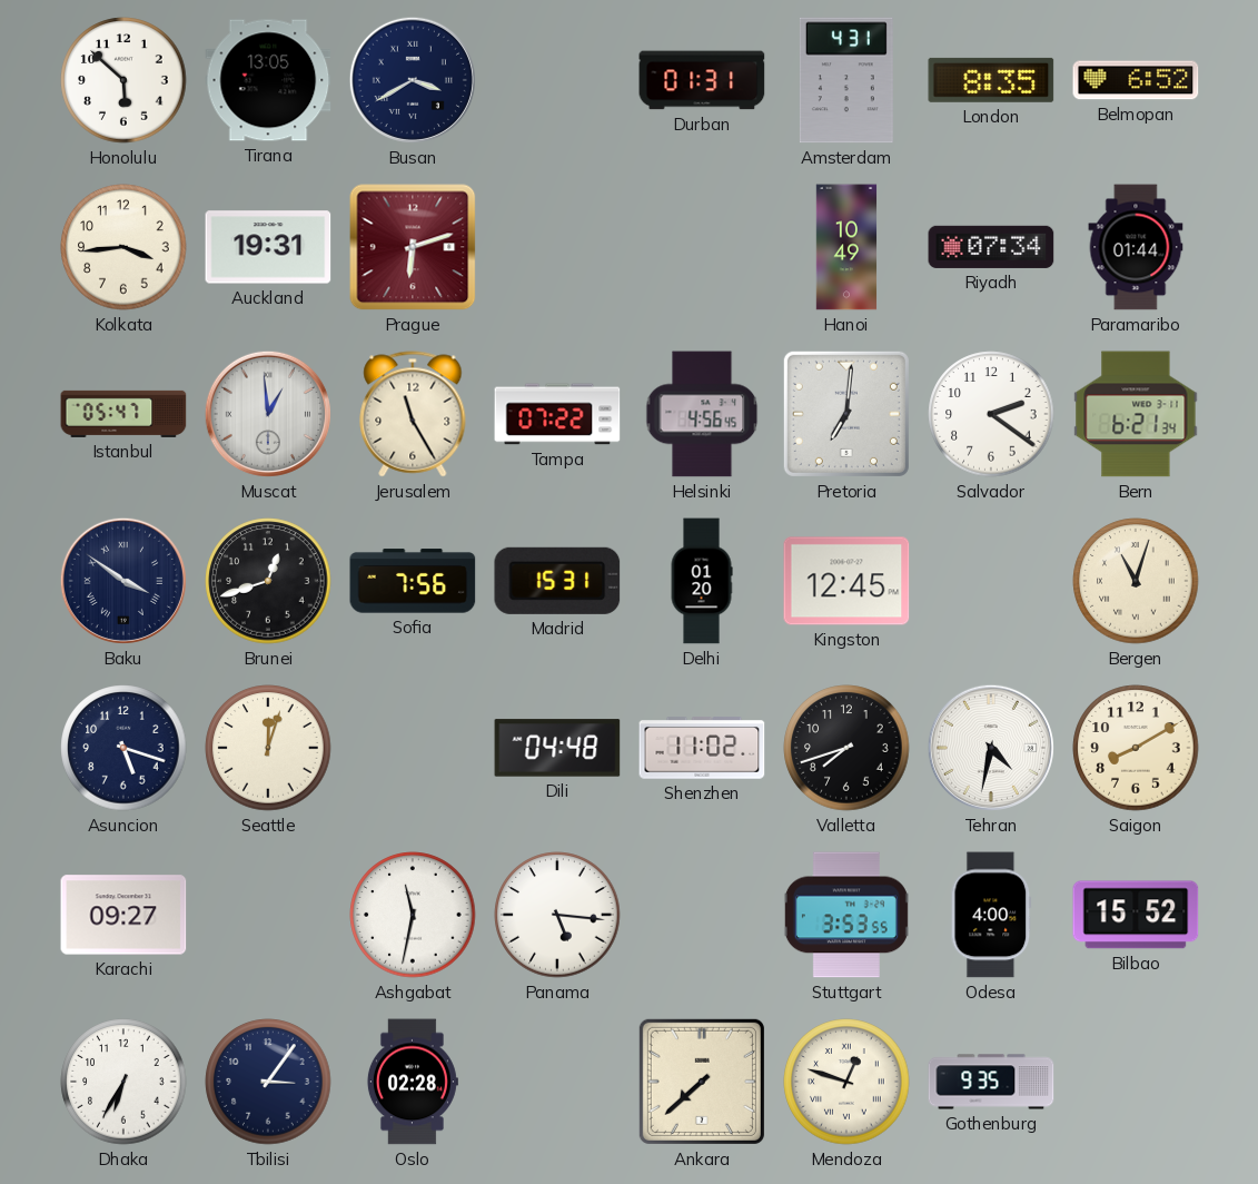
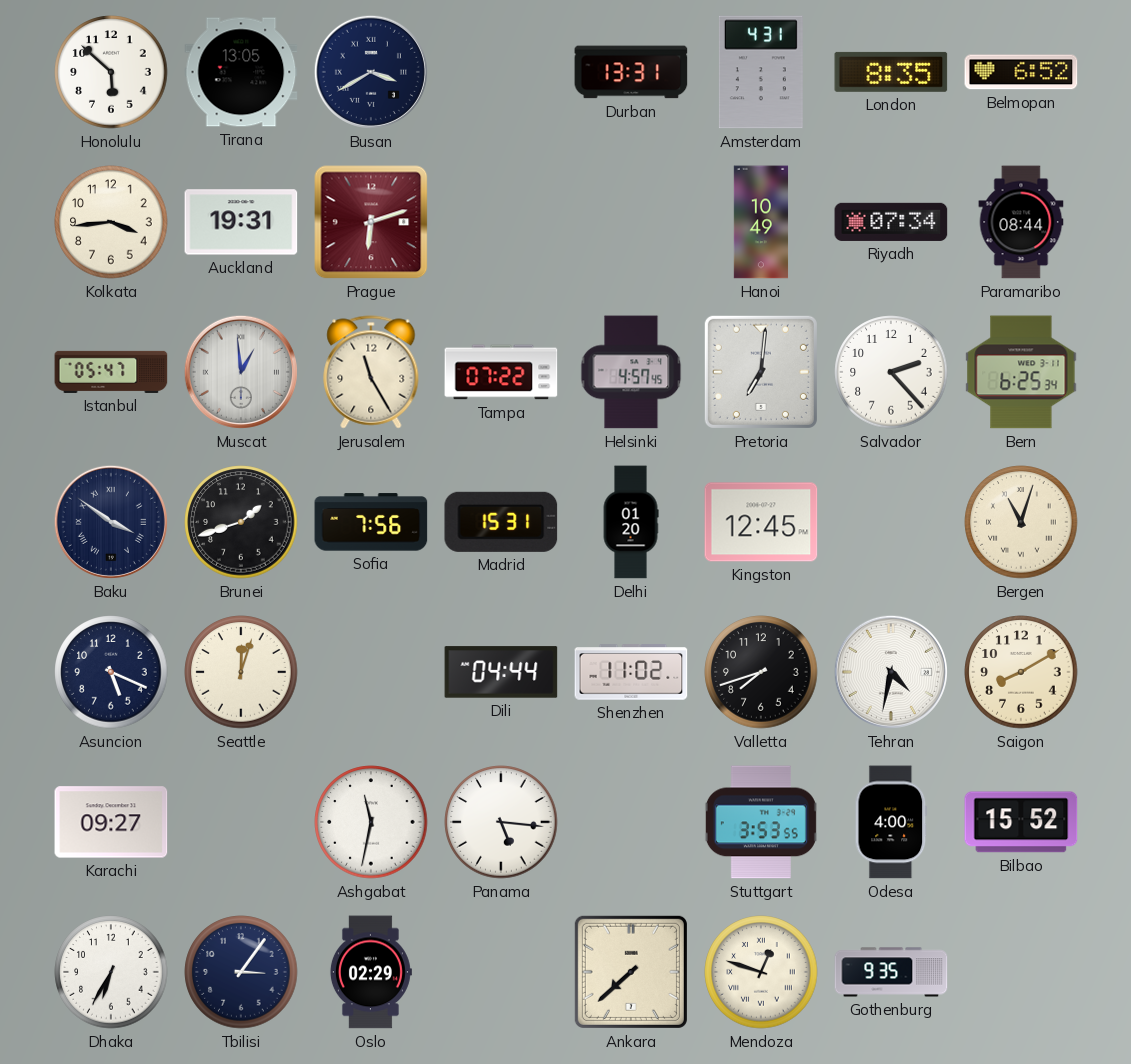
Durban: 01:31 -> 13:31 (631, 72)
Paramaribo: 01:44 -> 08:44 (1021, 222)
Helsinki: 4:56 -> 4:57 (631, 372)
Salvador: 2:21 -> 2:23 (891, 372)
Bern: 6:21 -> 6:25 (1021, 372)
Brunei: 12:42 -> 1:42 (241, 522)
Asuncion: 5:18 -> 5:19 (111, 672)
Dili: 04:48 -> 04:44 (501, 672)
Oslo: 02:28 -> 02:29 (370, 972)
